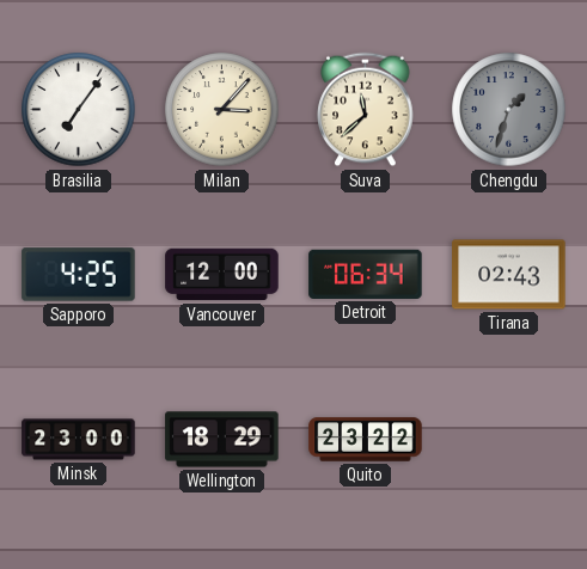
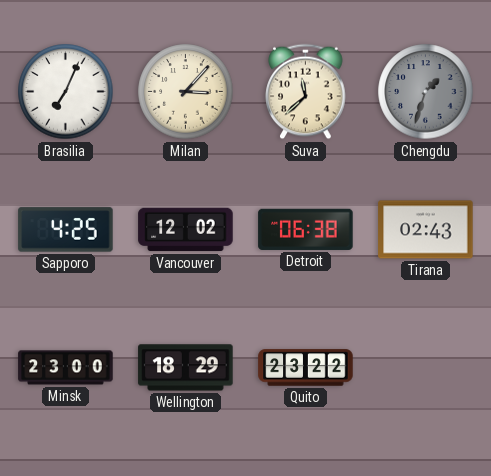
Brasilia: 7:06 -> 7:04 (66, 92)
Vancouver: 12:00 -> 12:02 (186, 230)
Detroit: 06:34 -> 06:38 (306, 229)
